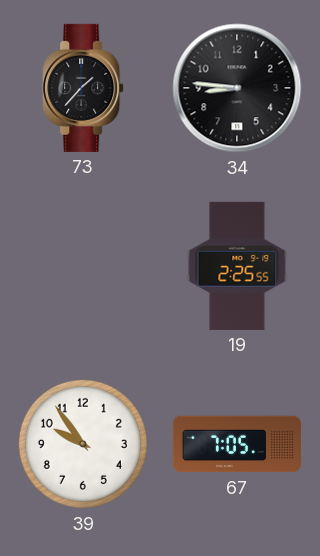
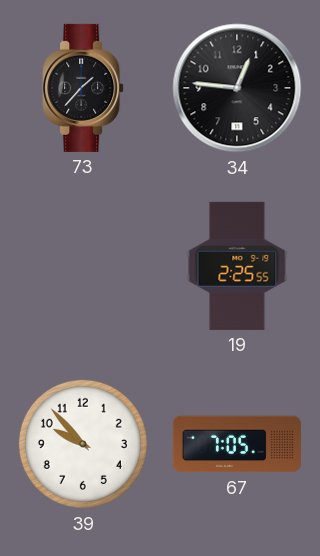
34: 8:46 -> 12:46 (237, 88)
39: 9:54 -> 9:53 (83, 444)
